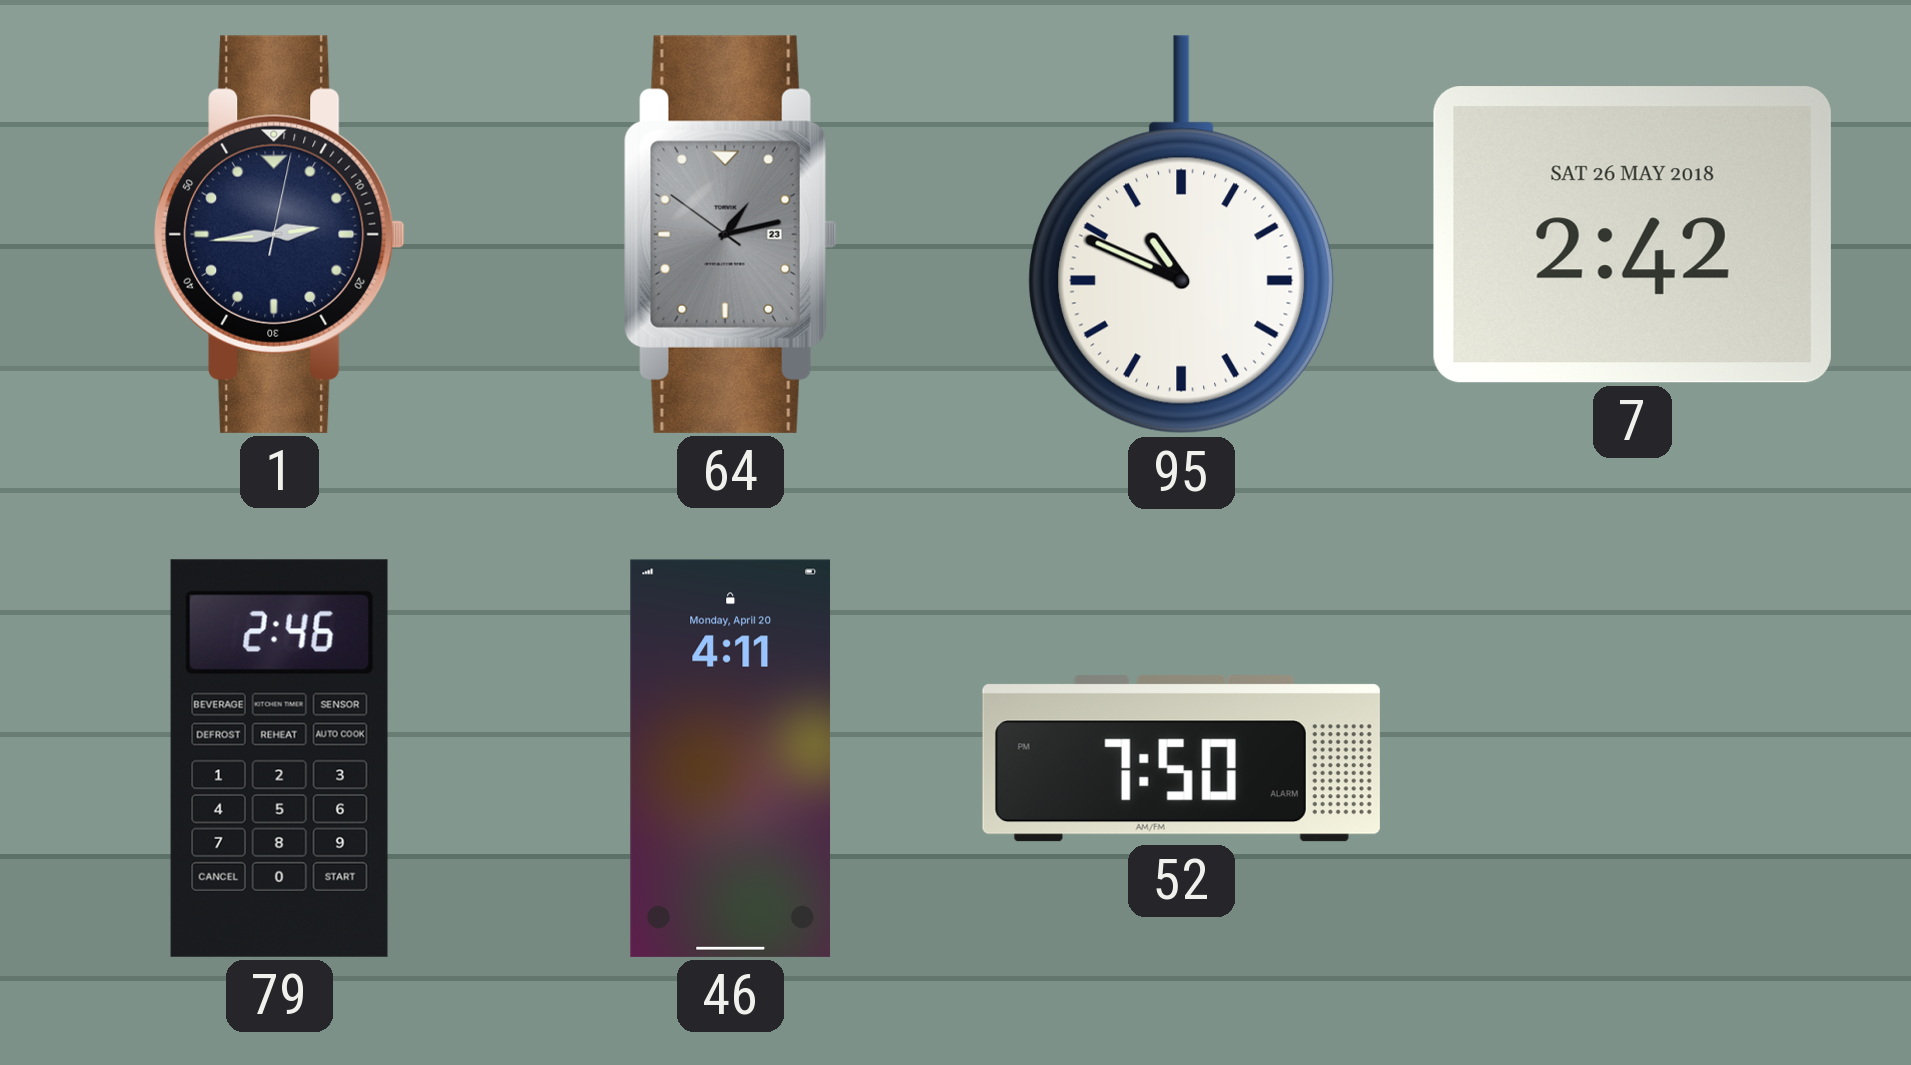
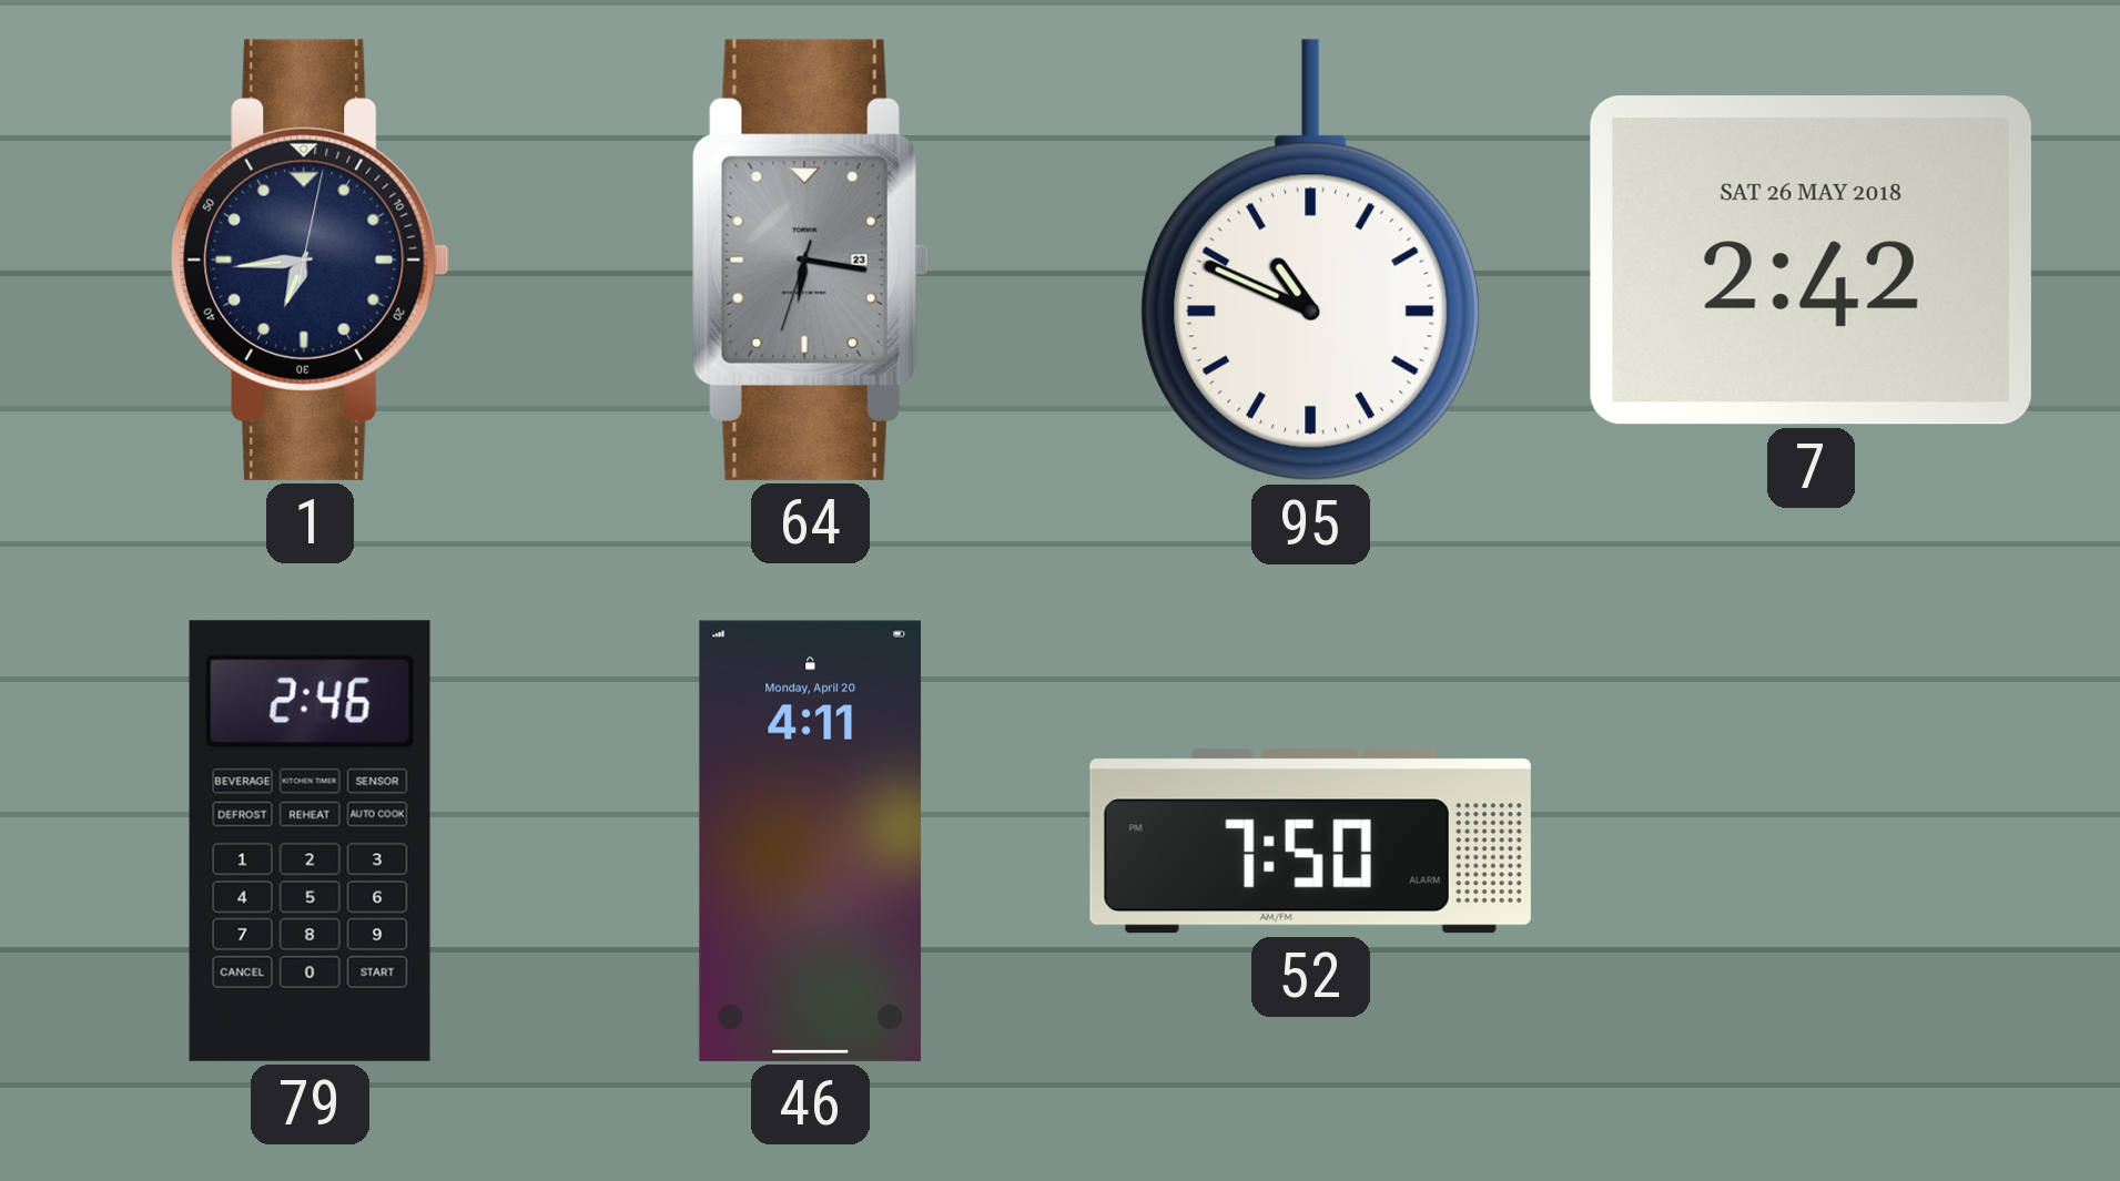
1: 2:44 -> 6:44 (311, 259)
64: 1:12 -> 6:16 (810, 259)
